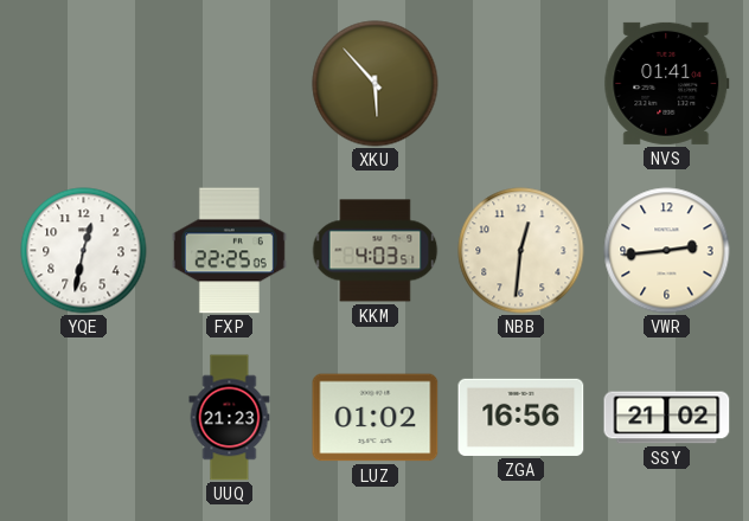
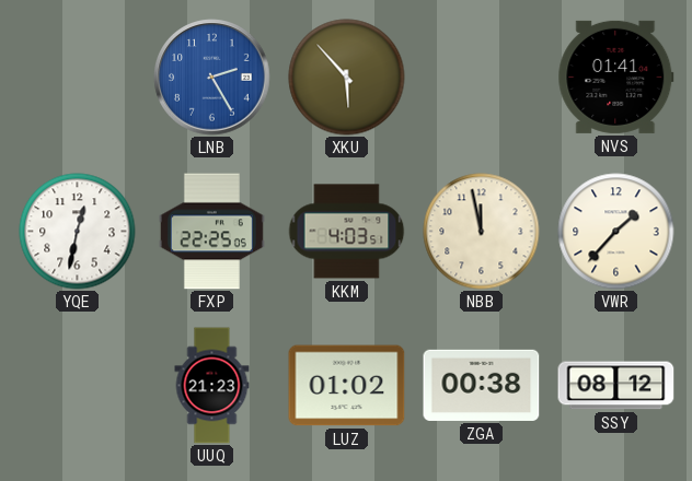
LNB: none -> 2:25 (212, 78)
NBB: 12:31 -> 11:58 (482, 232)
VWR: 2:44 -> 1:37 (616, 232)
ZGA: 16:56 -> 00:38 (482, 385)
SSY: 21:02 -> 08:12 (616, 386)
